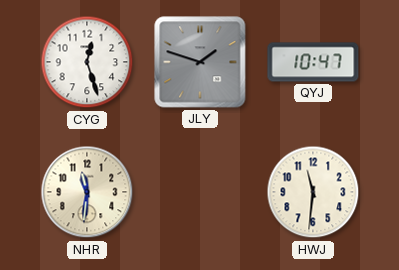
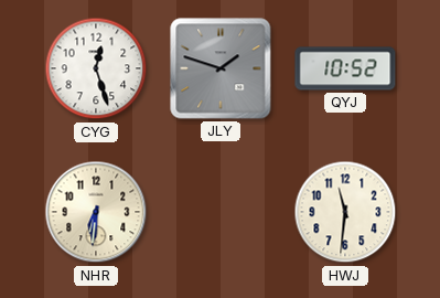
QYJ: 10:47 -> 10:52 (345, 68)
NHR: 11:31 -> 6:31 (96, 212)
